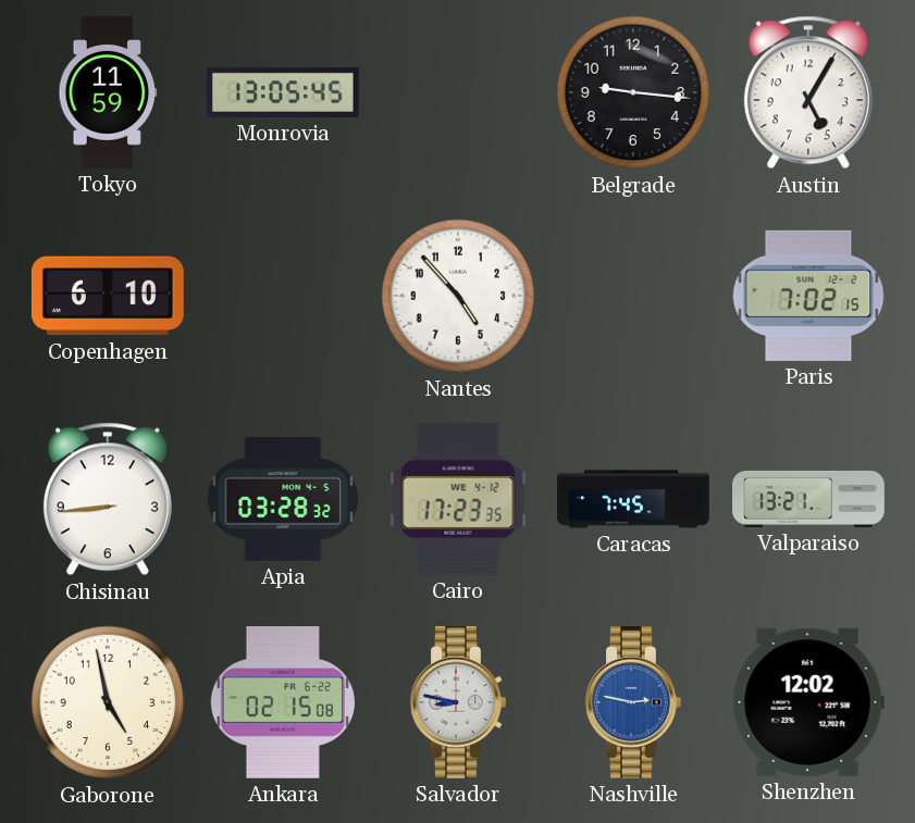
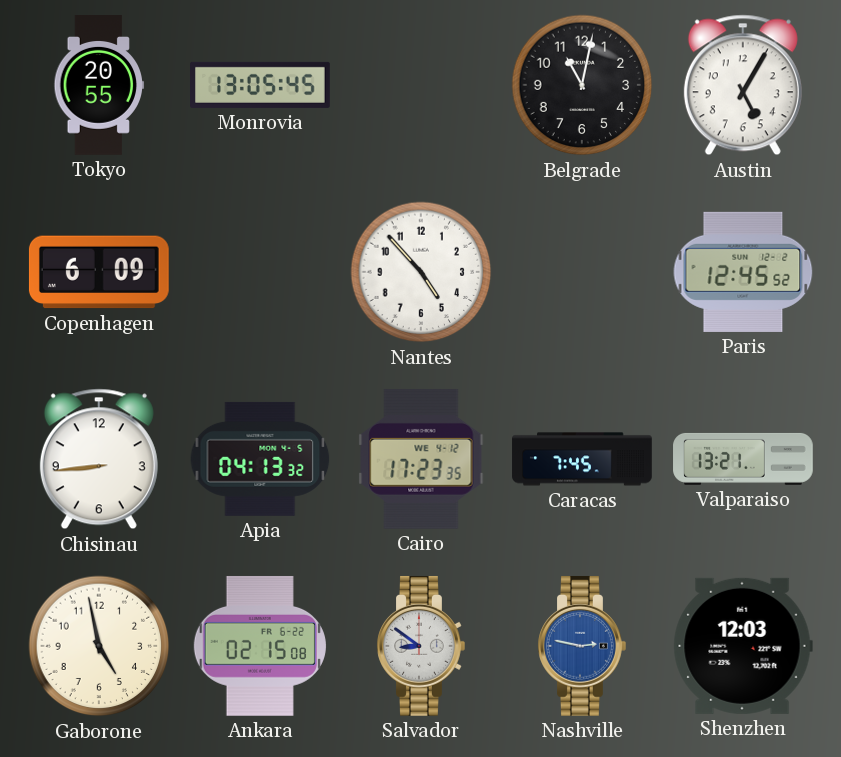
Tokyo: 11:59 -> 20:55 (99, 86)
Belgrade: 9:16 -> 11:02 (582, 85)
Copenhagen: 6:10 -> 6:09 (99, 272)
Paris: 7:02 -> 12:45 (743, 272)
Apia: 03:28 -> 04:13 (260, 459)
Salvador: 8:47 -> 8:51 (421, 646)
Shenzhen: 12:02 -> 12:03 (743, 646)
